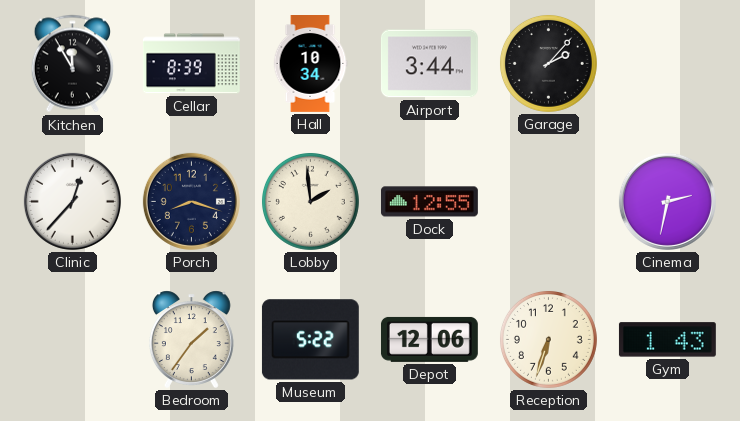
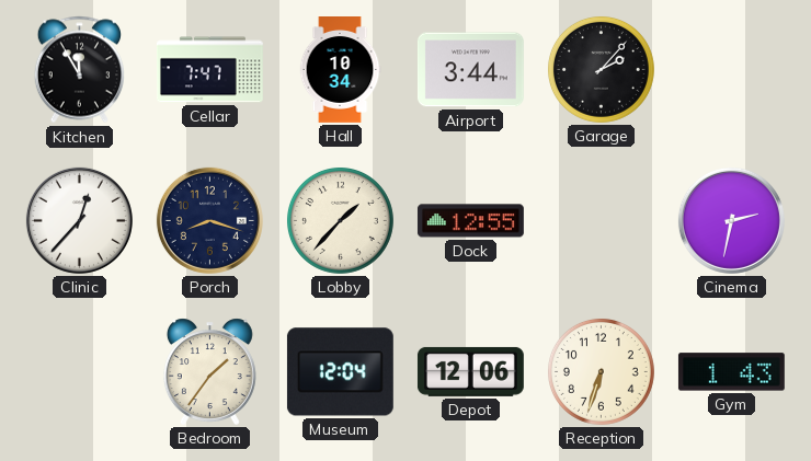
Cellar: 8:39 -> 7:47 (209, 70)
Lobby: 1:59 -> 1:37 (340, 220)
Museum: 5:22 -> 12:04 (340, 372)
